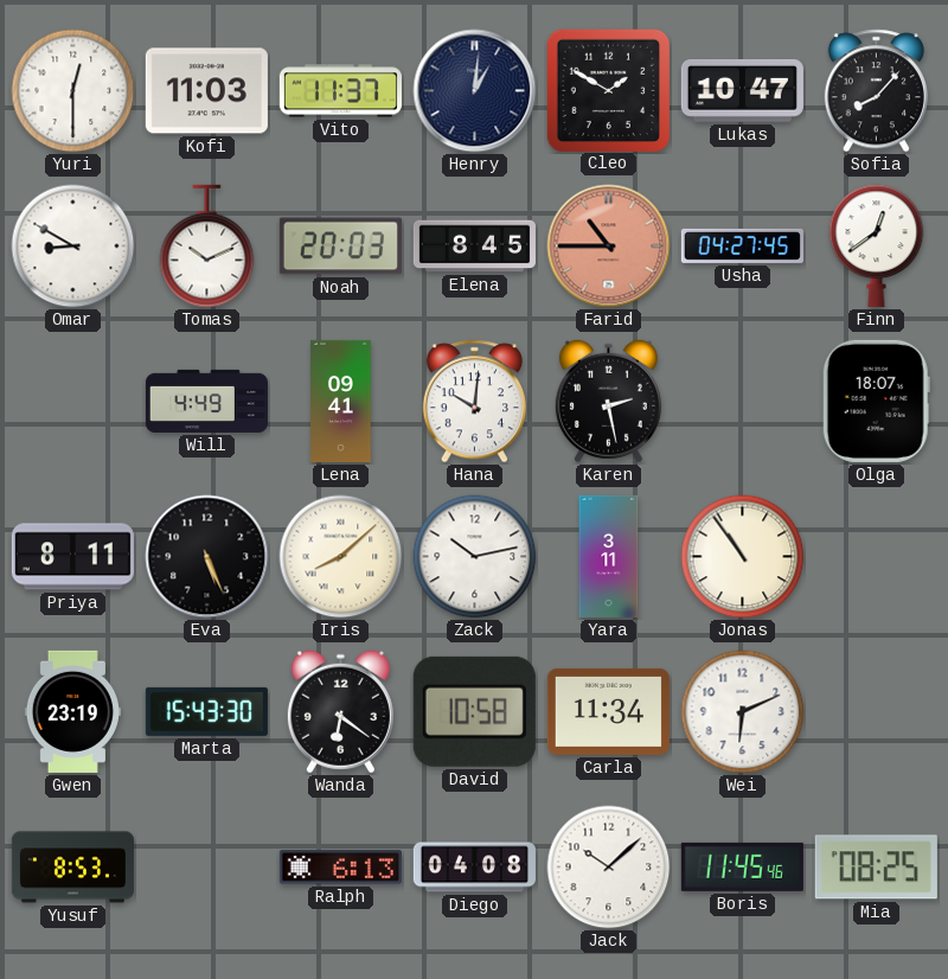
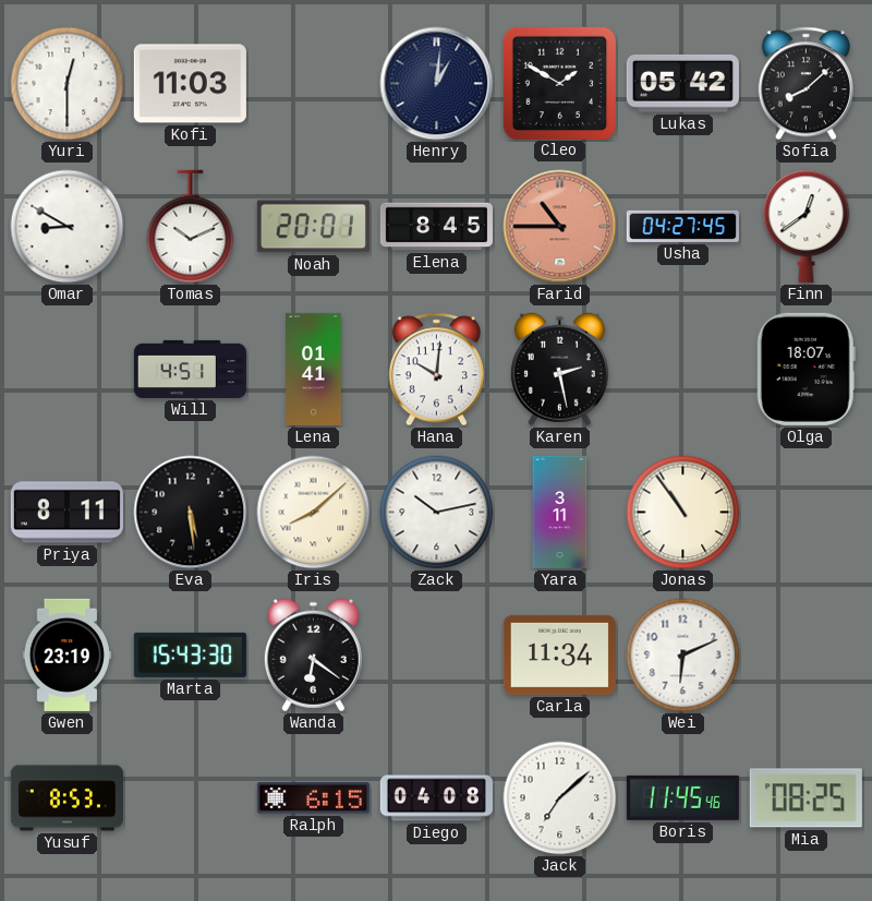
Vito: 11:37 -> none (340, 91)
Lukas: 10:47 -> 05:42 (682, 83)
Sofia: 8:07 -> 8:08 (806, 84)
Noah: 20:03 -> 20:01 (313, 227)
Will: 4:49 -> 4:51 (190, 369)
Lena: 09:41 -> 01:41 (314, 369)
Eva: 5:26 -> 5:29 (191, 513)
David: 10:58 -> none (474, 711)
Ralph: 6:13 -> 6:15 (313, 798)
Jack: 10:08 -> 7:08 (560, 798)
